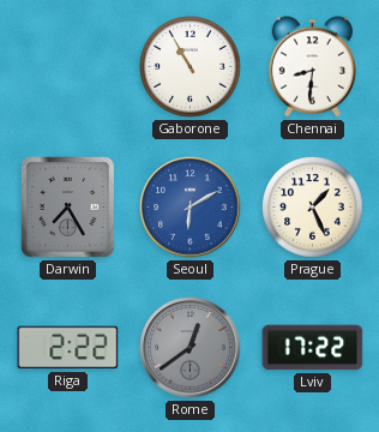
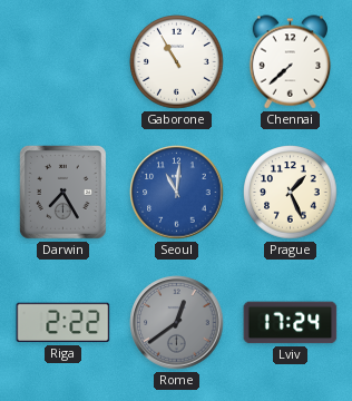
Chennai: 8:31 -> 7:38 (291, 62)
Seoul: 6:10 -> 11:01 (177, 193)
Lviv: 17:22 -> 17:24 (291, 323)
